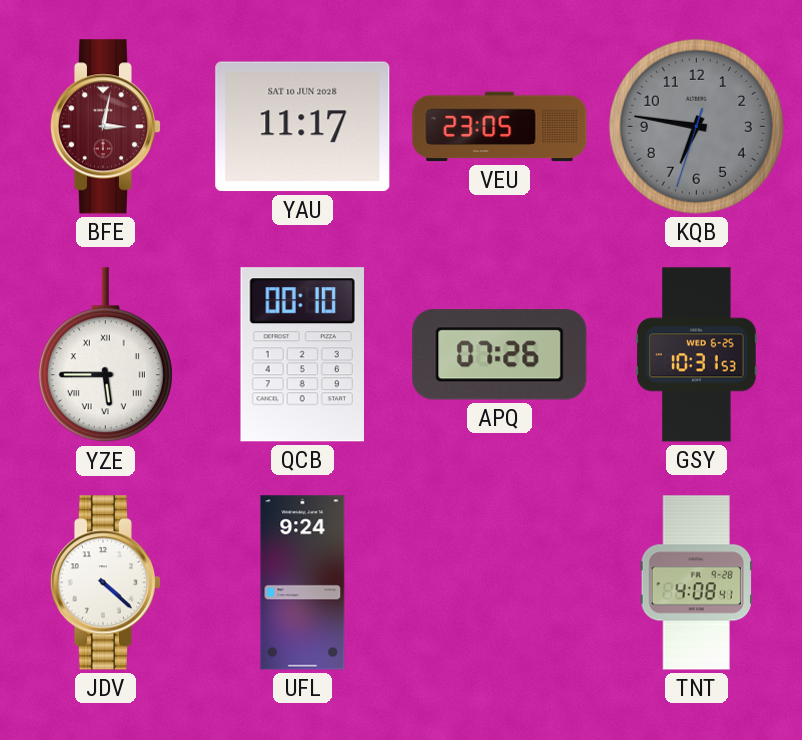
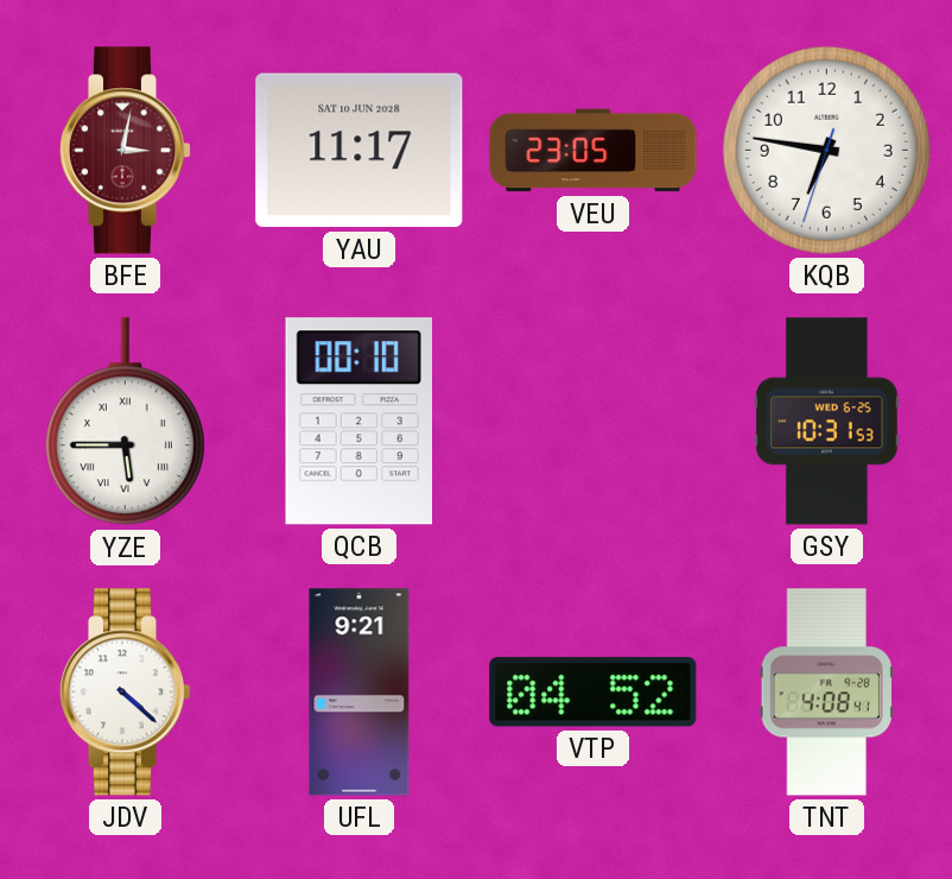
KQB dial: grey -> white (826, 150)
APQ: 07:26 -> none (500, 355)
UFL: 9:24 -> 9:21 (360, 693)
VTP: none -> 04:52 (594, 693)
